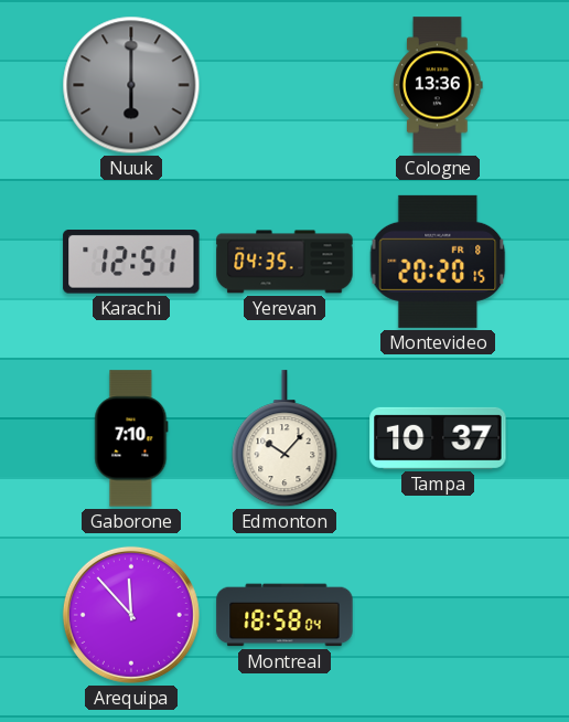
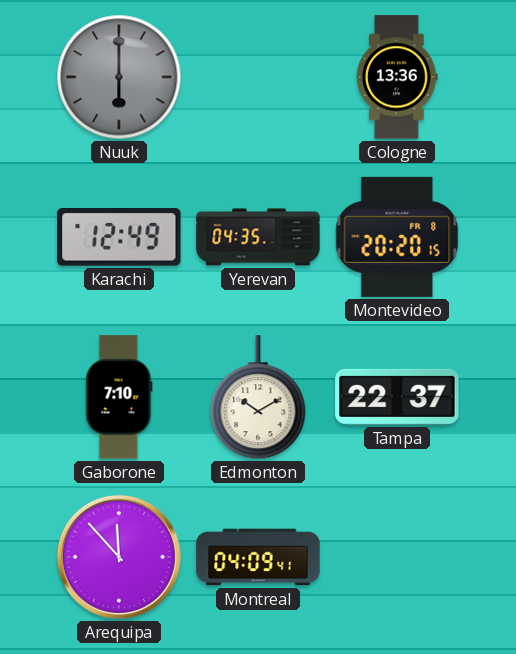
Karachi: 12:51 -> 12:49 (119, 238)
Edmonton: 10:07 -> 10:10 (258, 398)
Tampa: 10:37 -> 22:37 (397, 397)
Montreal: 18:58 -> 04:09 (258, 557)
